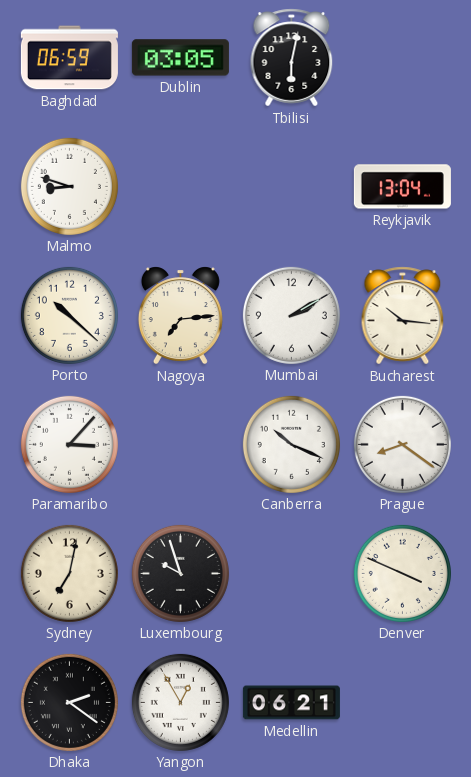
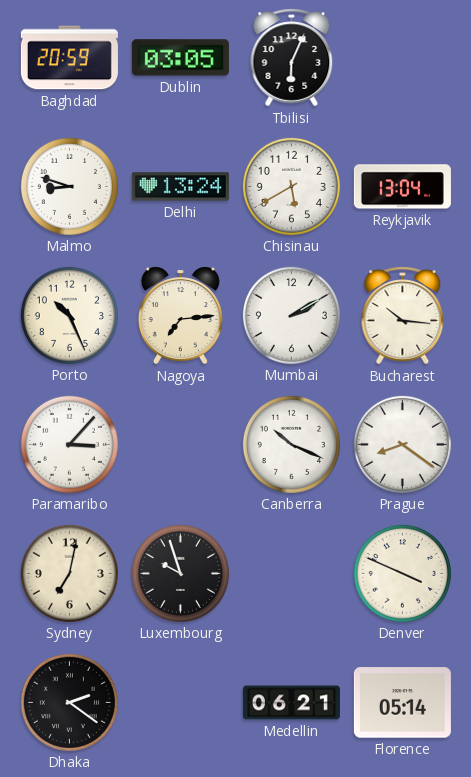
Baghdad: 06:59 -> 20:59 (69, 58)
Tbilisi: 6:02 -> 6:04 (292, 58)
Delhi: none -> 13:24 (180, 187)
Chisinau: none -> 5:40 (291, 186)
Porto: 10:22 -> 10:26 (69, 315)
Yangon: 12:55 -> none (180, 702)
Florence: none -> 05:14 (402, 703)
